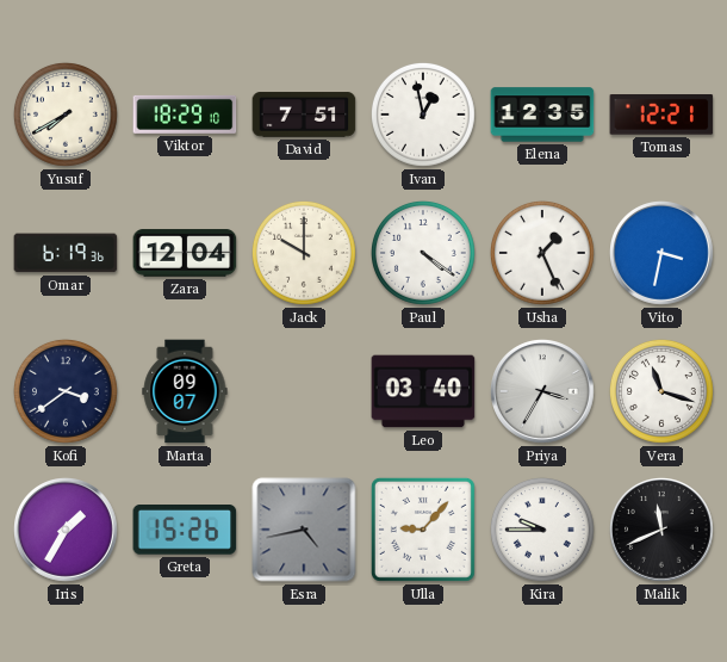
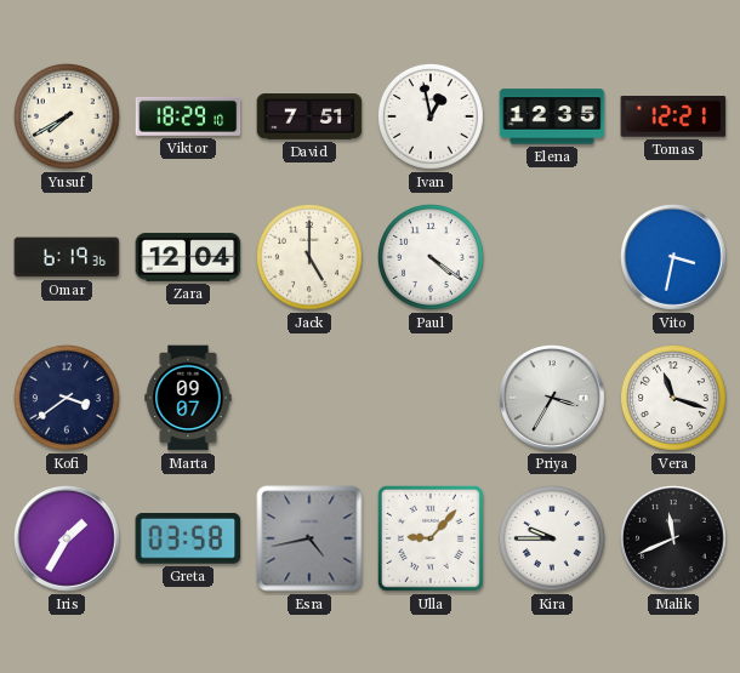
Jack: 10:00 -> 5:00 (309, 257)
Usha: 1:26 -> none (542, 253)
Leo: 03:40 -> none (423, 391)
Greta: 15:26 -> 03:58 (188, 540)
